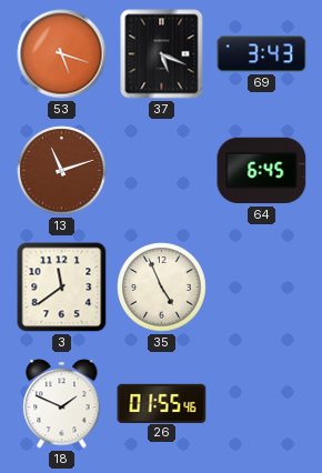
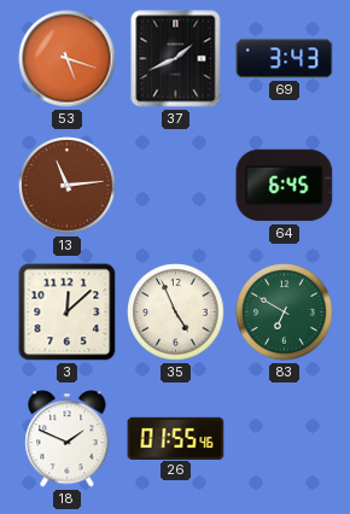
37: 5:19 -> 1:41 (176, 59)
13: 11:12 -> 11:14 (68, 186)
3: 11:39 -> 12:08 (68, 313)
83: none -> 6:50 (285, 313)
